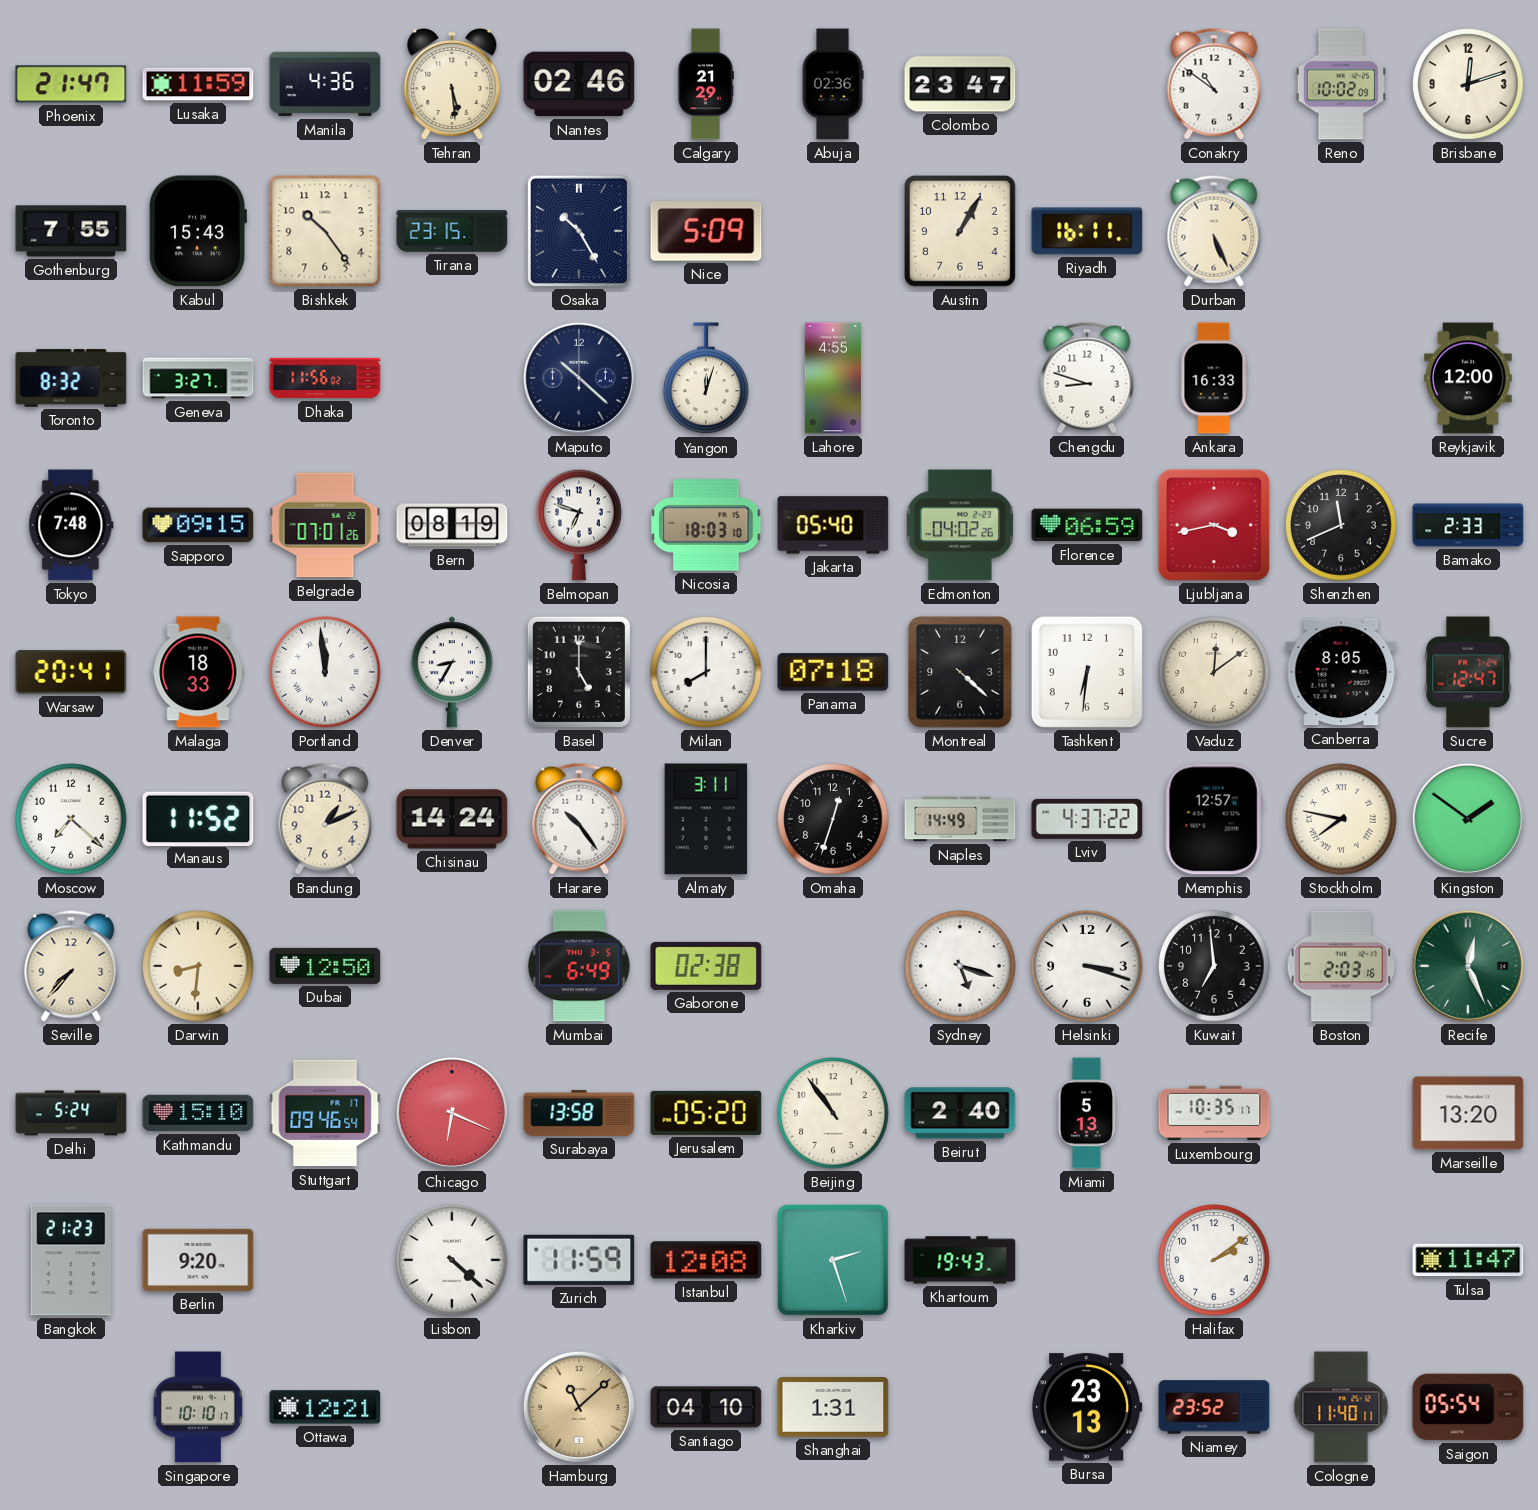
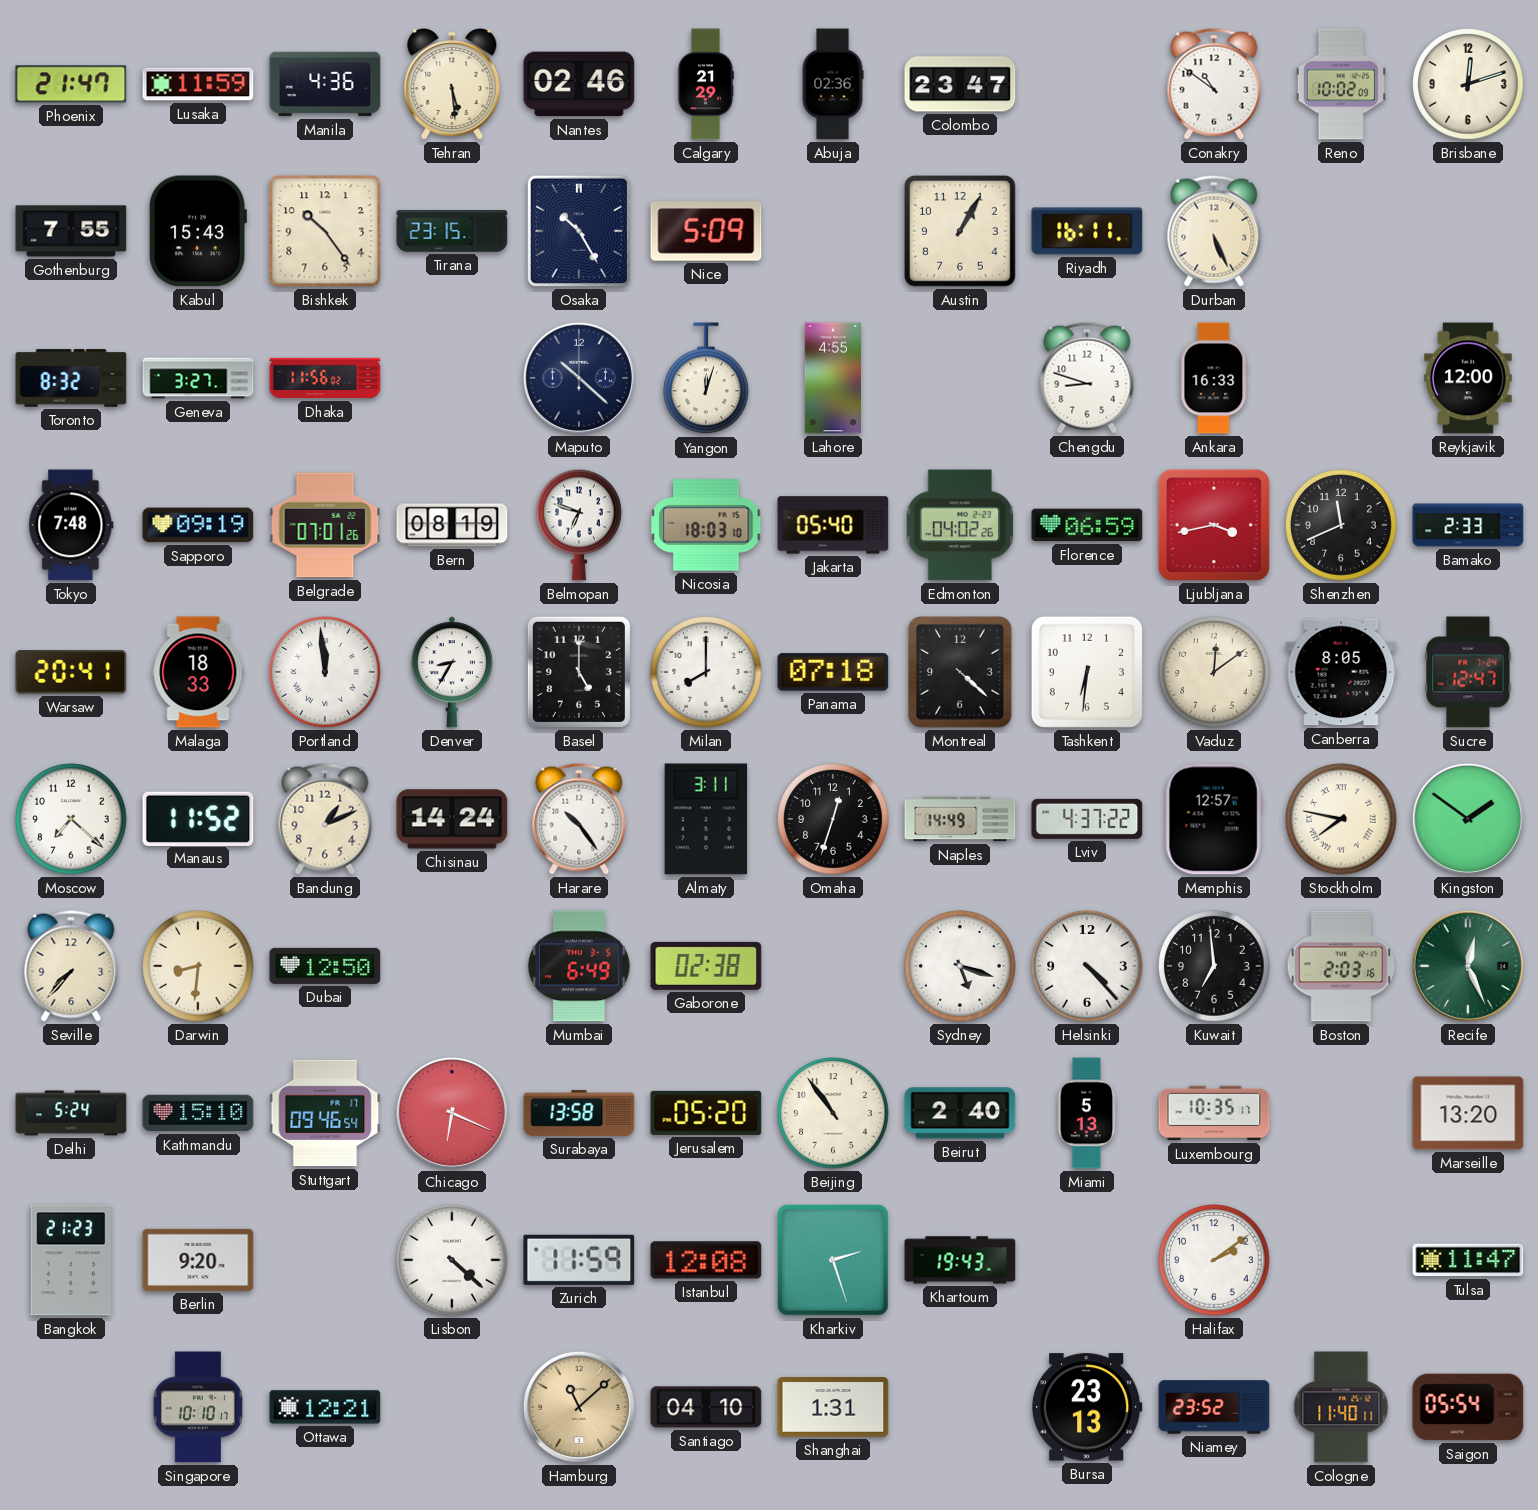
Sapporo: 09:15 -> 09:19 (198, 525)
Helsinki: 3:18 -> 4:23 (1087, 966)
